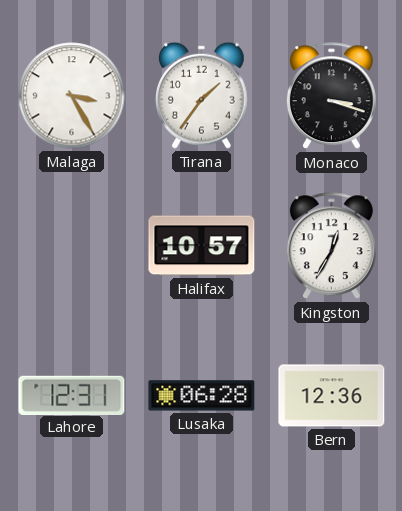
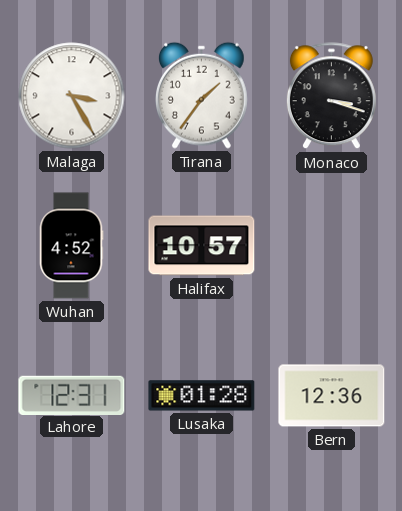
Wuhan: none -> 4:52 (71, 246)
Kingston: 12:35 -> none (331, 246)
Lusaka: 06:28 -> 01:28 (202, 396)
